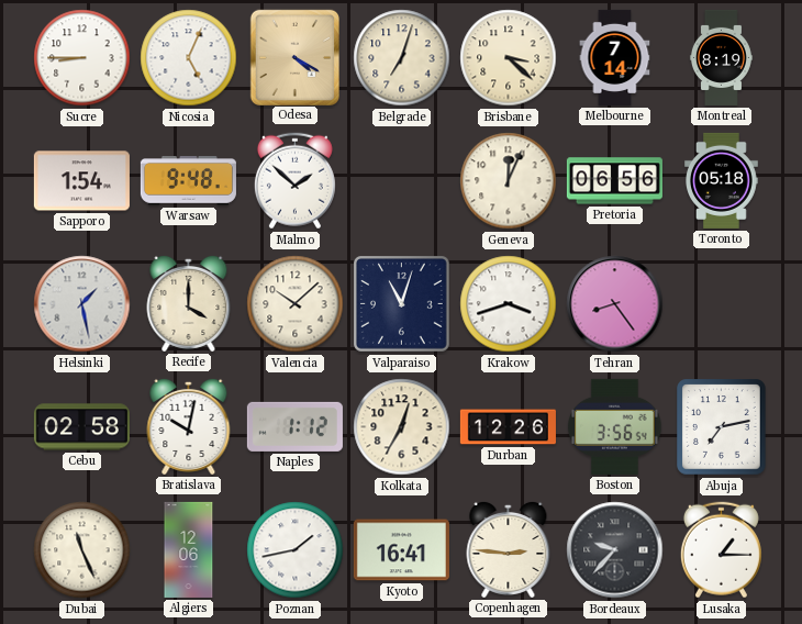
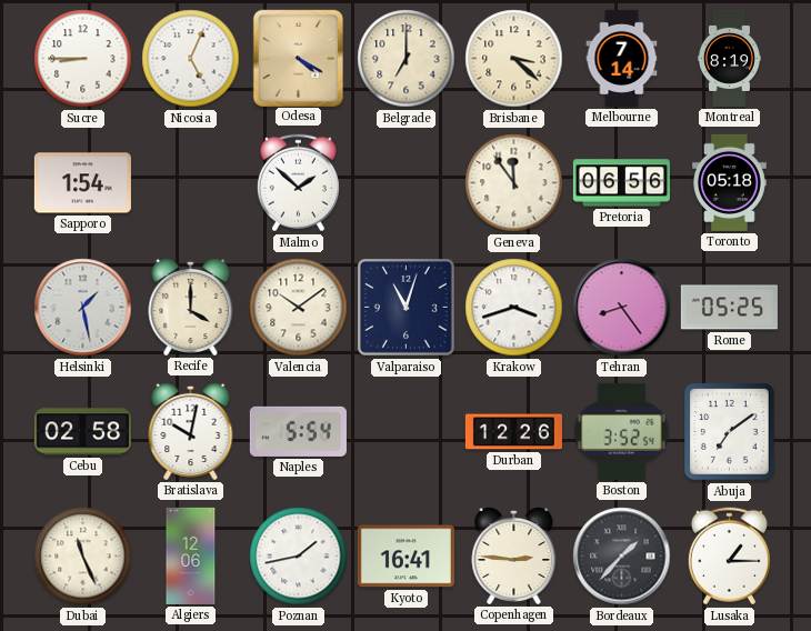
Belgrade: 7:03 -> 7:00 (407, 59)
Warsaw: 9:48 -> none (188, 181)
Geneva: 12:04 -> 11:54 (514, 183)
Valencia: 10:08 -> 10:09 (299, 308)
Rome: none -> 05:25 (729, 308)
Naples: 1:12 -> 5:54 (298, 431)
Kolkata: 12:35 -> none (402, 427)
Boston: 3:56 -> 3:52 (622, 431)
Abuja: 7:13 -> 7:09 (730, 432)
Bordeaux: 9:37 -> 1:37 (622, 557)
